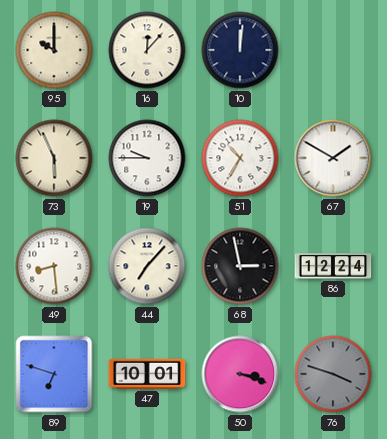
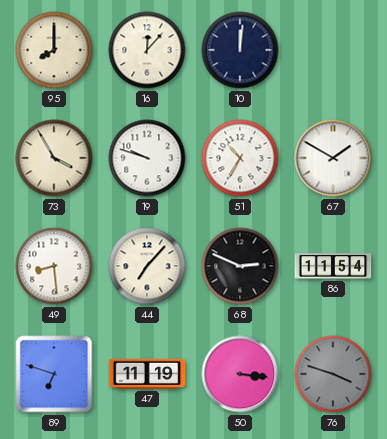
95: 10:00 -> 8:00 (54, 50)
73: 5:56 -> 3:55 (54, 158)
19: 9:45 -> 9:48 (147, 158)
68: 2:58 -> 2:49 (240, 266)
86: 12:24 -> 11:54 (333, 266)
47: 10:01 -> 11:19 (147, 374)
50: 3:18 -> 3:16 (240, 374)
